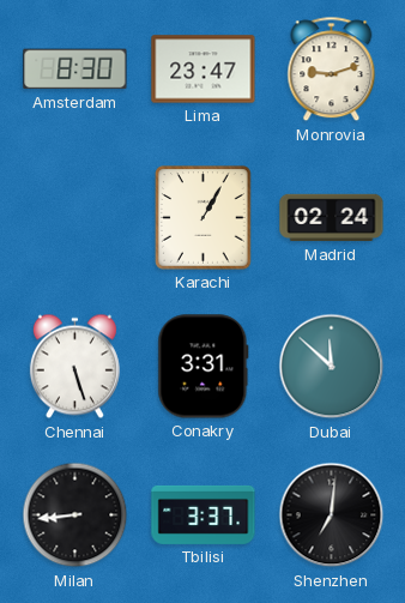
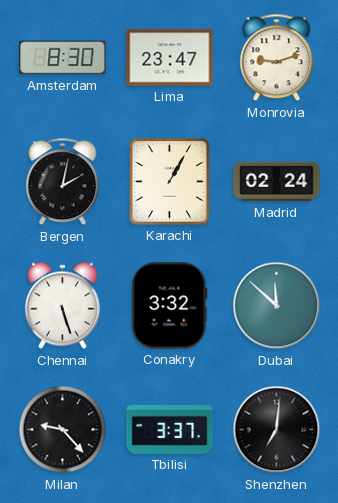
Bergen: none -> 2:02 (63, 182)
Conakry: 3:31 -> 3:32 (170, 306)
Milan: 8:44 -> 9:23 (63, 430)
